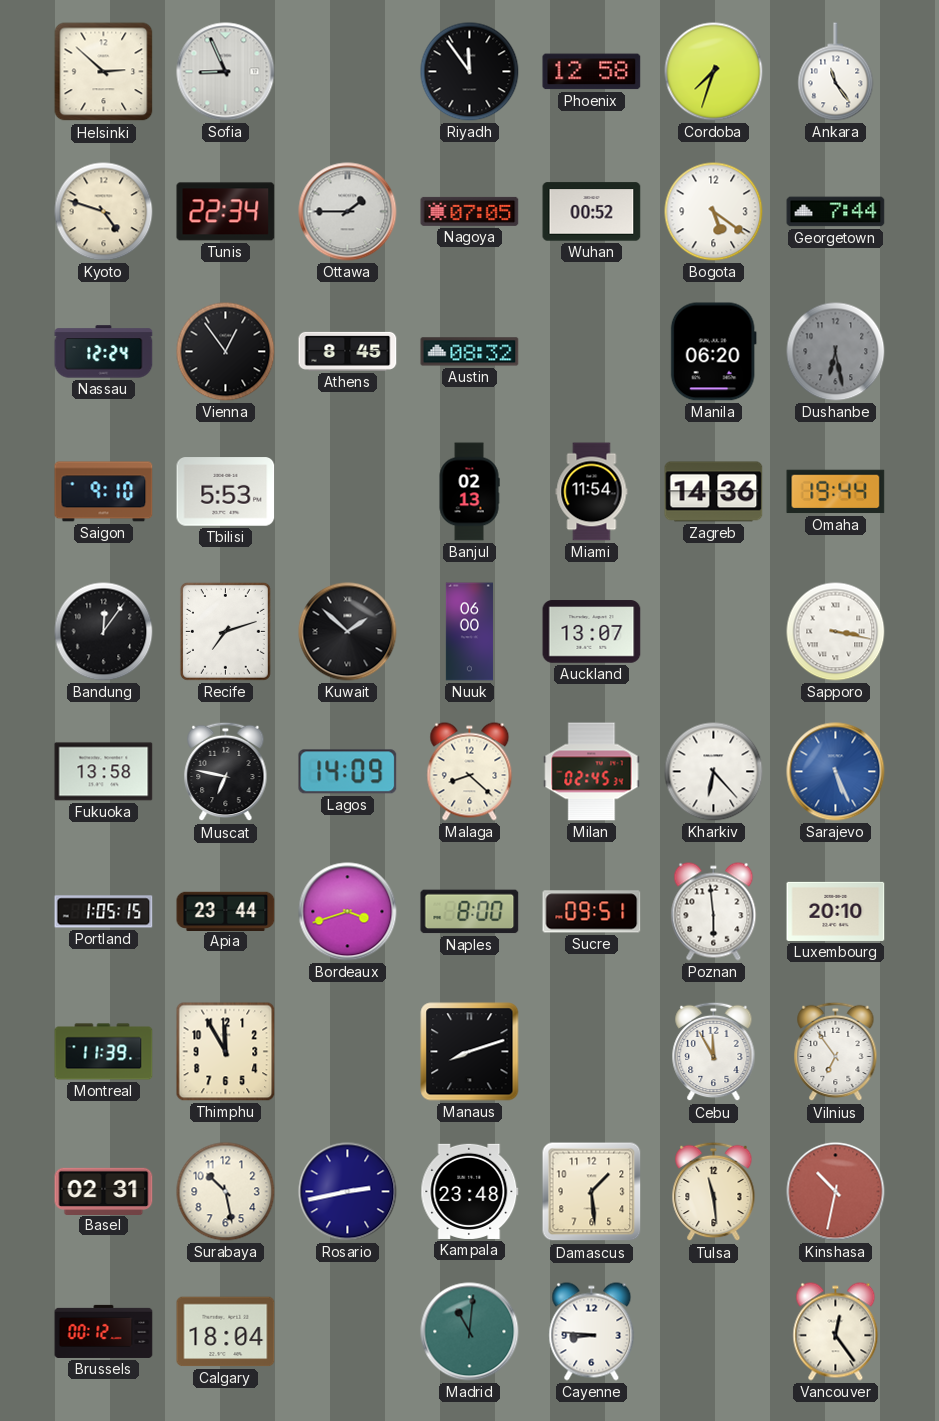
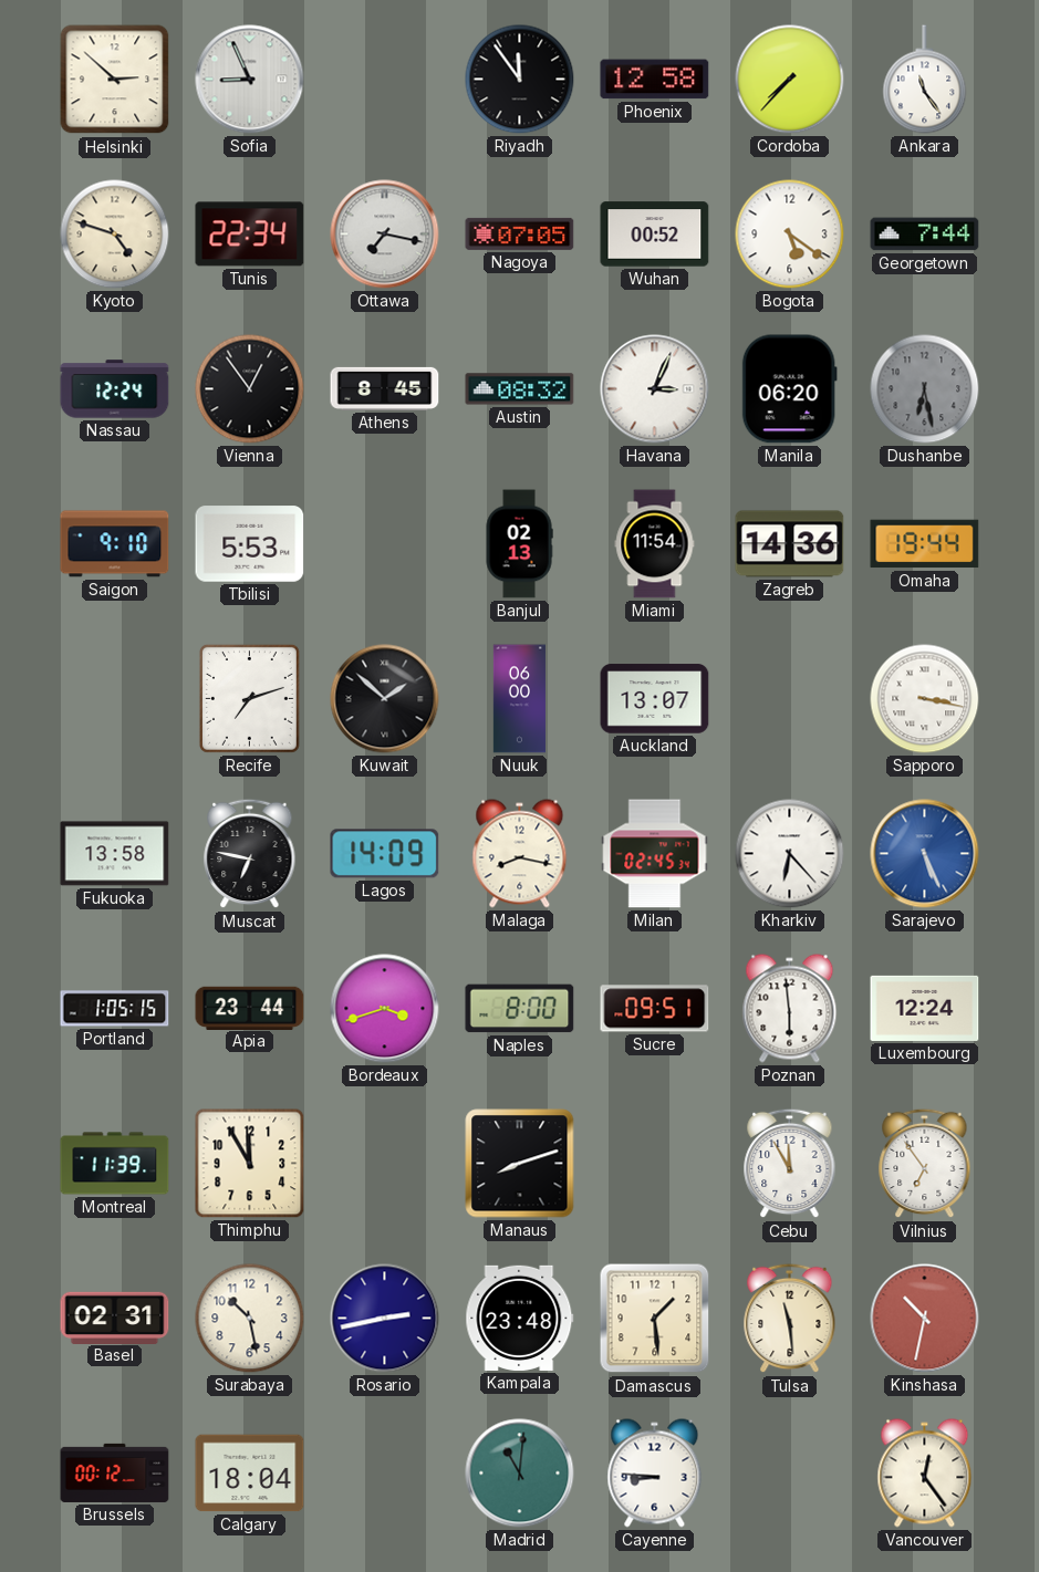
Cordoba: 7:33 -> 7:37 (790, 80)
Ottawa: 1:45 -> 7:17 (385, 235)
Havana: none -> 3:04 (655, 389)
Bandung: 12:06 -> none (104, 632)
Malaga: 8:22 -> 8:17 (520, 854)
Luxembourg: 20:10 -> 12:24 (925, 1008)
